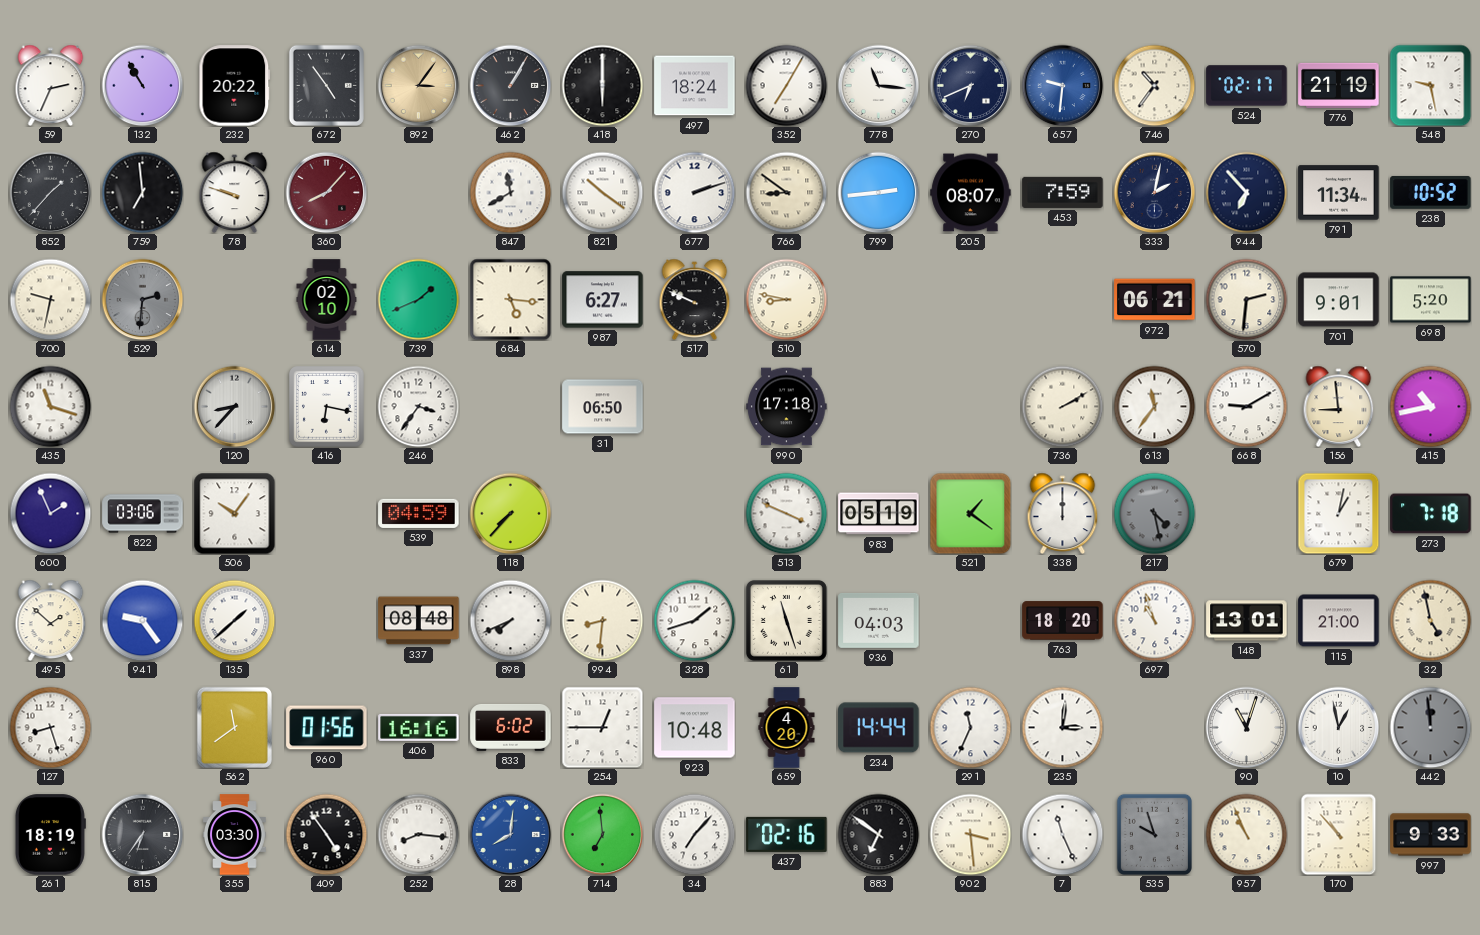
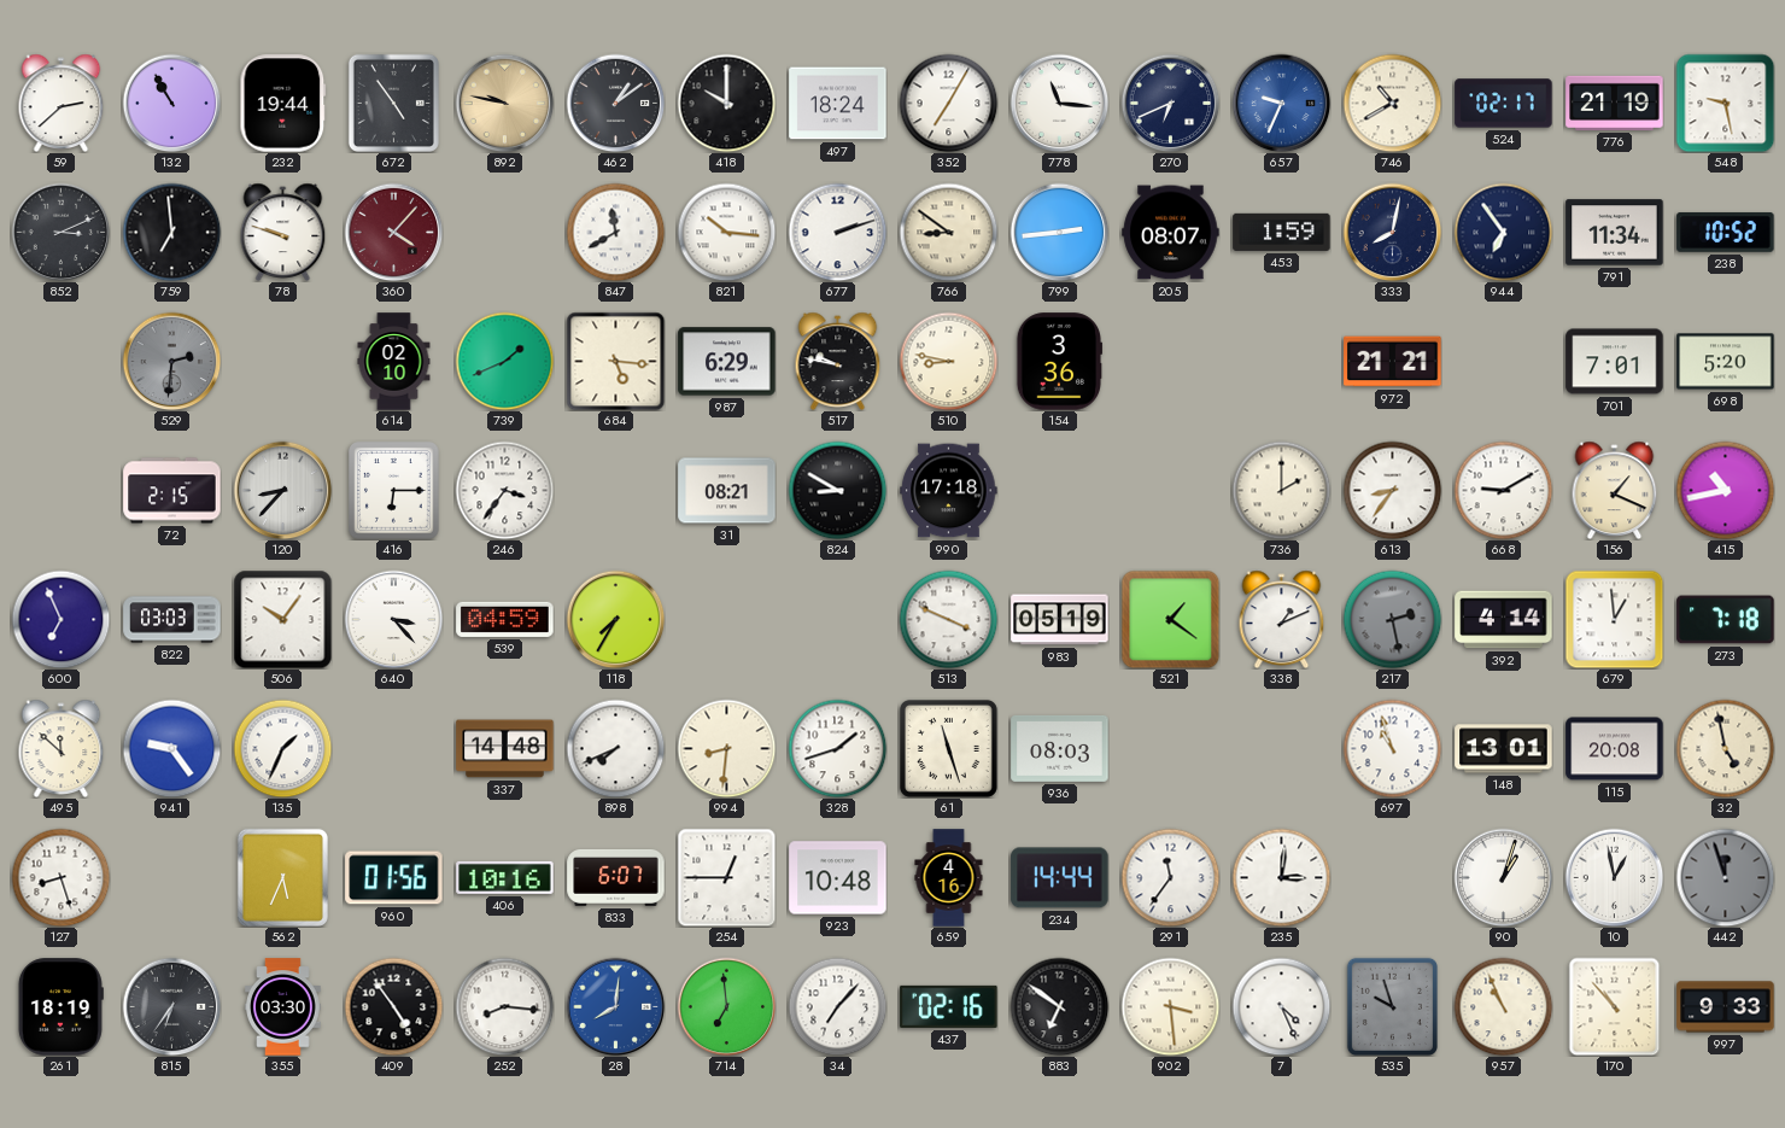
59: 2:34 -> 2:38 (62, 103)
232: 20:22 -> 19:44 (283, 104)
892: 3:06 -> 9:47 (504, 103)
462: 1:05 -> 1:09 (615, 103)
418: 6:00 -> 10:00 (726, 103)
657: 9:31 -> 9:34 (1281, 103)
746: 10:36 -> 10:40 (1392, 103)
852: 1:37 -> 3:11 (60, 232)
360: 8:07 -> 4:07 (393, 232)
821: 10:21 -> 10:16 (726, 232)
453: 7:59 -> 1:59 (1282, 232)
333: 2:02 -> 8:02 (1392, 232)
944: 6:53 -> 6:54 (1503, 232)
700: 9:32 -> none (50, 299)
987: 6:27 -> 6:29 (727, 362)
517: 9:49 -> 9:47 (838, 361)
154: none -> 3:36 (1058, 362)
972: 06:21 -> 21:21 (1393, 362)
570: 2:31 -> none (1246, 299)
701: 9:01 -> 7:01 (1615, 362)
435: 11:18 -> none (50, 406)
72: none -> 2:15 (172, 491)
416: 6:17 -> 6:15 (394, 491)
31: 06:50 -> 08:21 (727, 491)
824: none -> 8:50 (837, 490)
736: 2:10 -> 2:00 (1281, 490)
613: 11:36 -> 8:36 (1392, 490)
156: 8:59 -> 1:19 (1615, 490)
600: 1:56 -> 6:56 (60, 619)
822: 03:06 -> 03:03 (172, 620)
640: none -> 3:23 (393, 619)
118: 7:37 -> 7:35 (615, 619)
338: 12:00 -> 1:11 (1282, 619)
217: 4:28 -> 2:28 (1392, 619)
392: none -> 4:14 (1504, 620)
679: 1:02 -> 12:59 (1614, 619)
495: 1:52 -> 11:52 (62, 748)
135: 1:38 -> 1:34 (282, 748)
337: 08:48 -> 14:48 (505, 749)
936: 04:03 -> 08:03 (1060, 748)
763: 18:20 -> none (1063, 621)
115: 21:00 -> 20:08 (1615, 749)
562: 11:39 -> 5:34 (282, 877)
406: 16:16 -> 10:16 (505, 877)
833: 6:02 -> 6:07 (616, 877)
659: 4:20 -> 4:16 (949, 878)
291: 11:34 -> 11:36 (1170, 877)
90: 11:03 -> 1:03 (1503, 877)
442: 11:59 -> 11:57 (1725, 877)
7: 11:26 -> 4:26 (1281, 1006)
